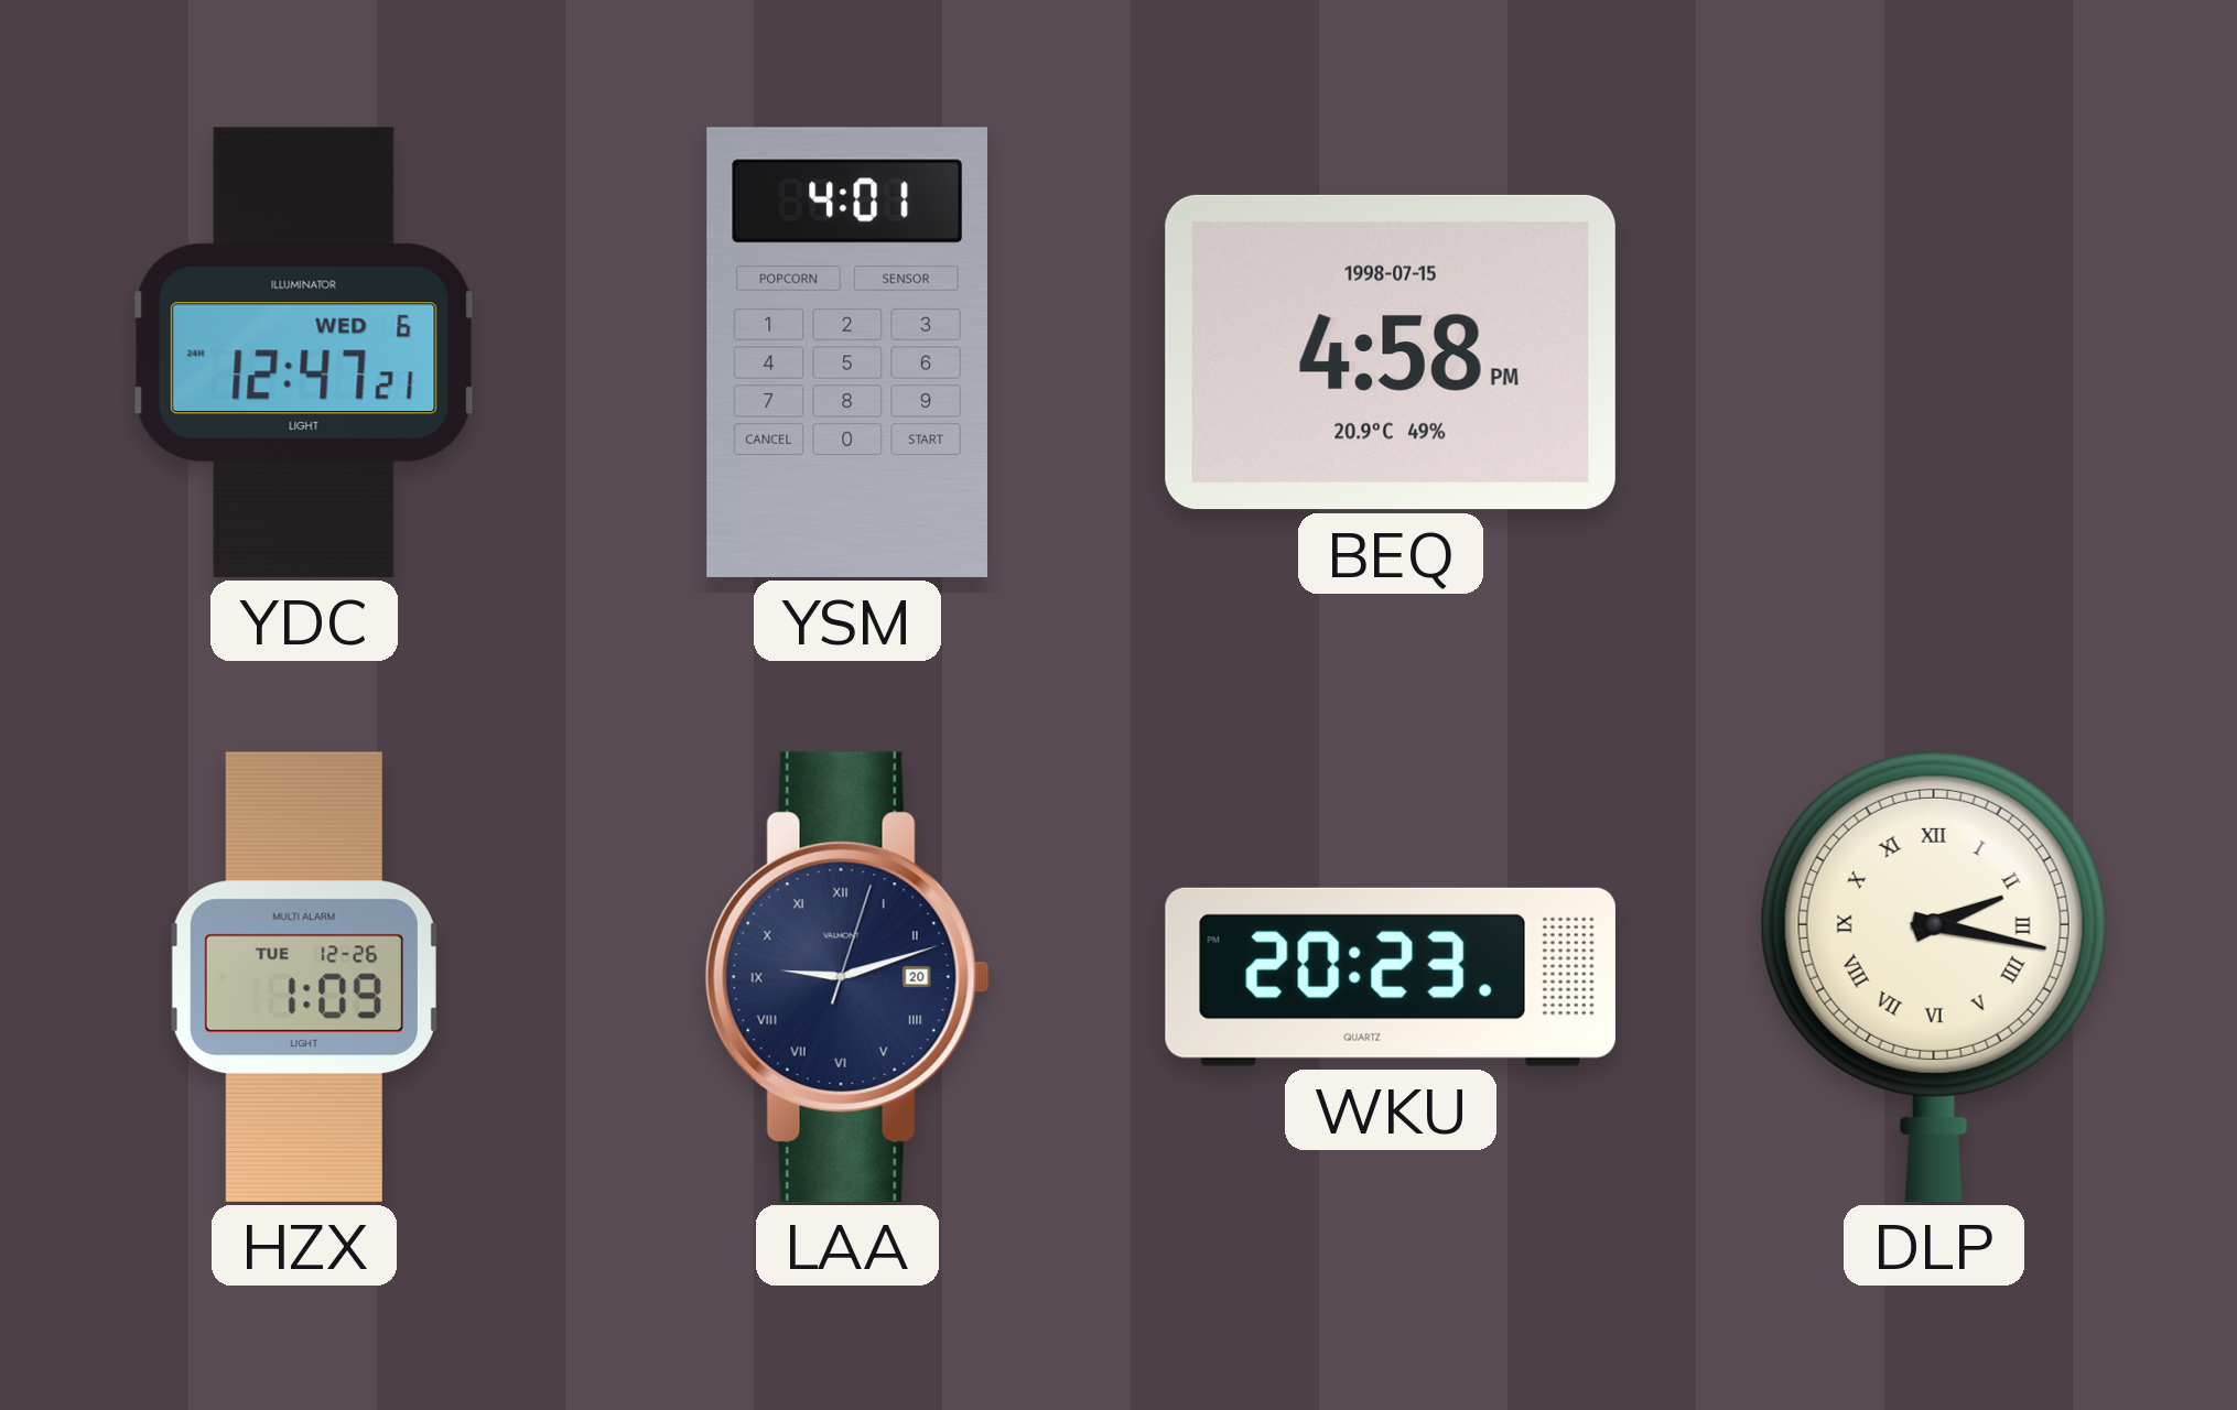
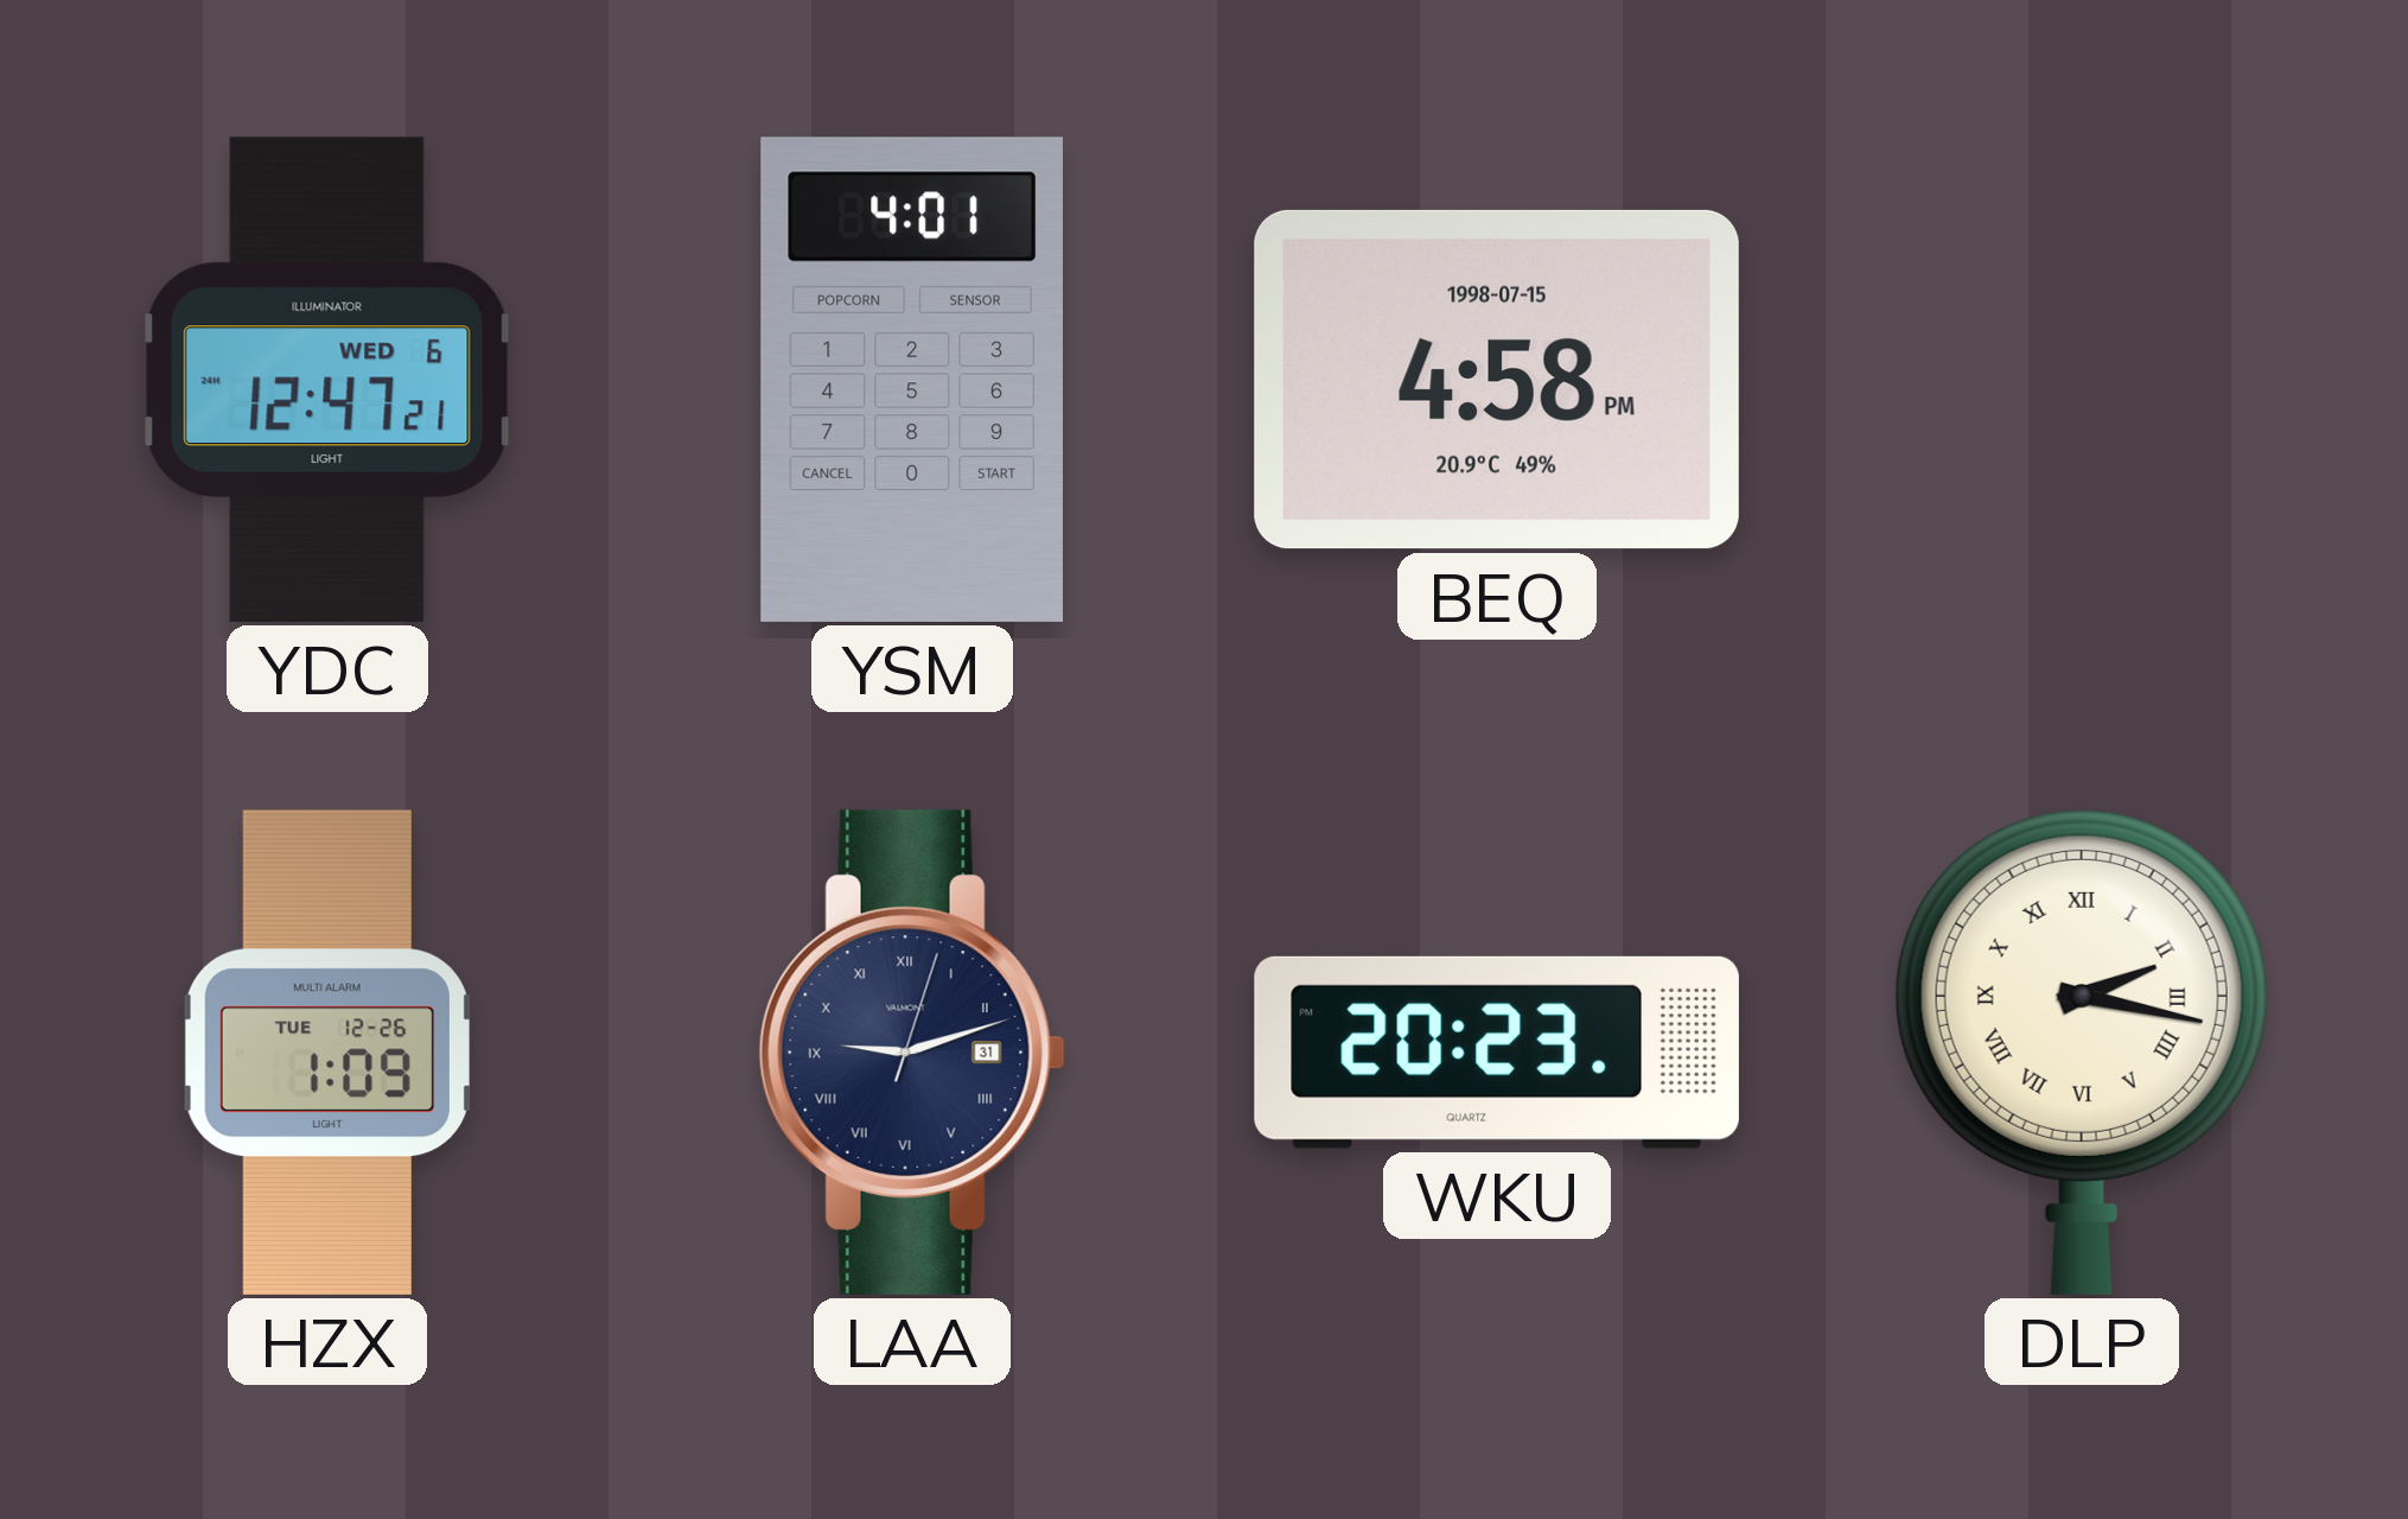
LAA date: 20 -> 31 (912, 1053)
